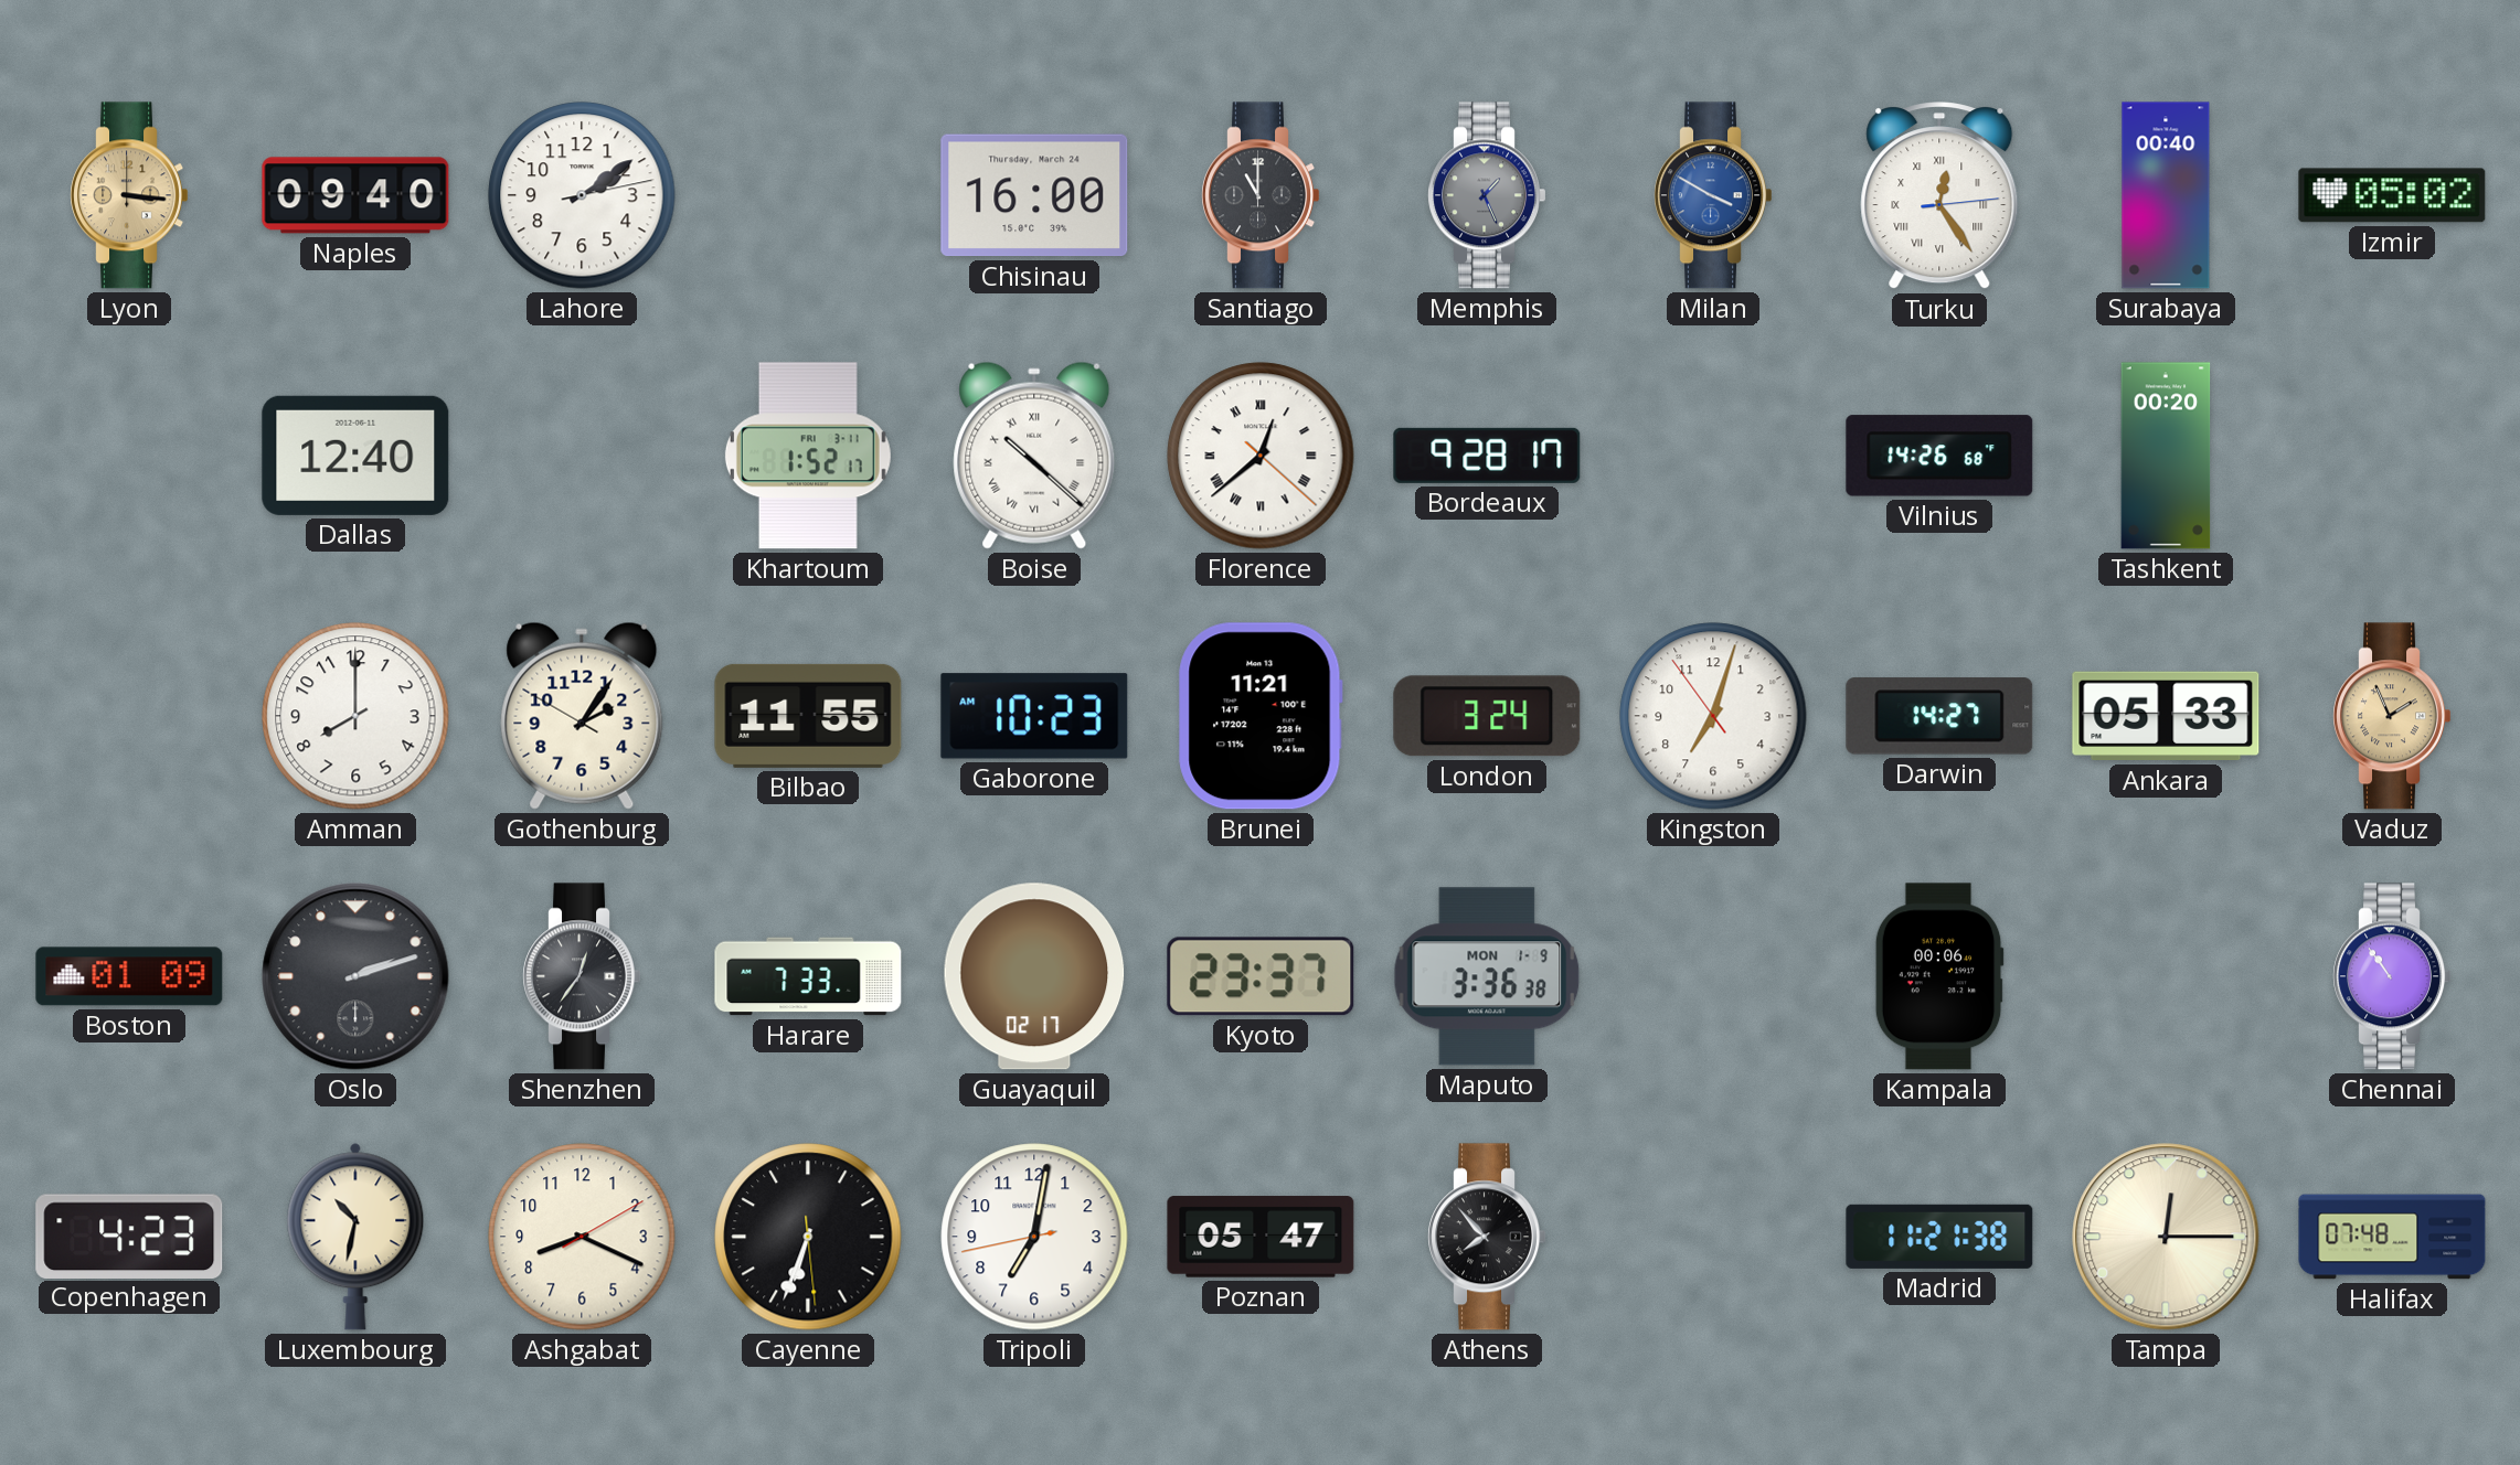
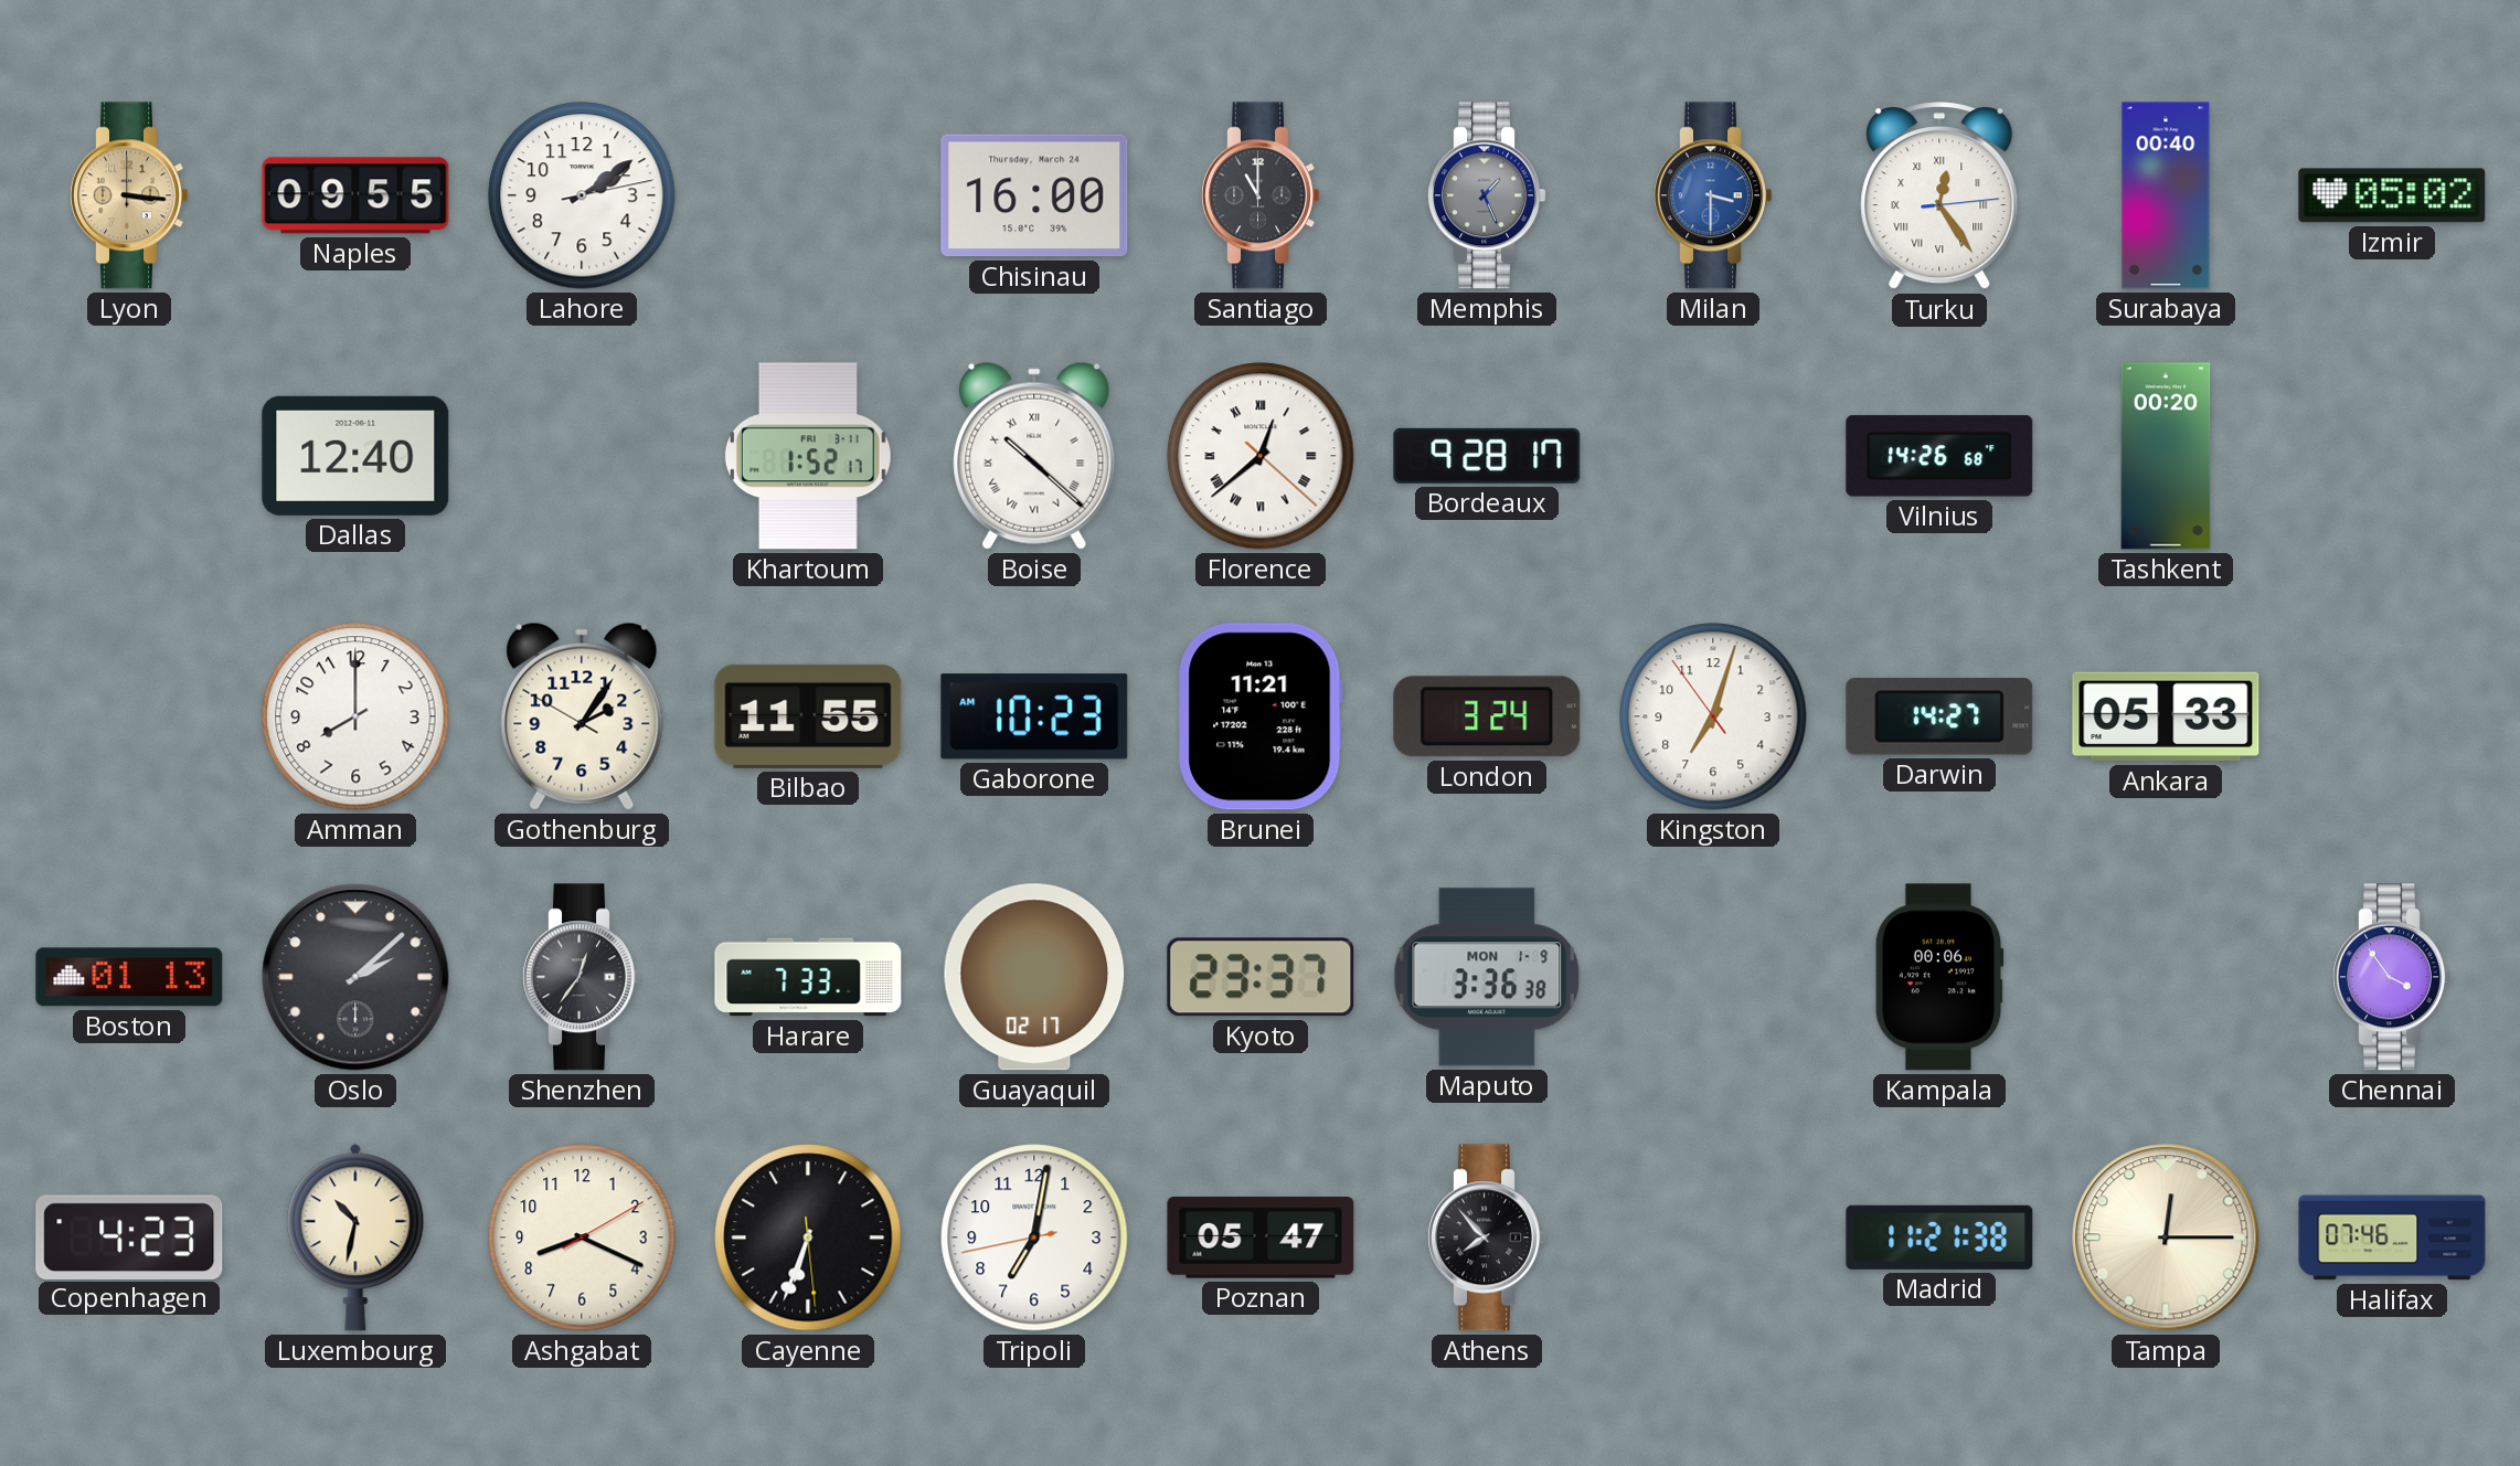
Naples: 09:40 -> 09:55 (355, 195)
Milan: 3:50 -> 3:30 (1712, 195)
Vaduz: 1:56 -> none (2391, 716)
Boston: 01:09 -> 01:13 (129, 977)
Oslo: 2:12 -> 2:08 (355, 977)
Chennai: 10:54 -> 3:54 (2391, 977)
Halifax: 07:48 -> 07:46 (2392, 1237)
